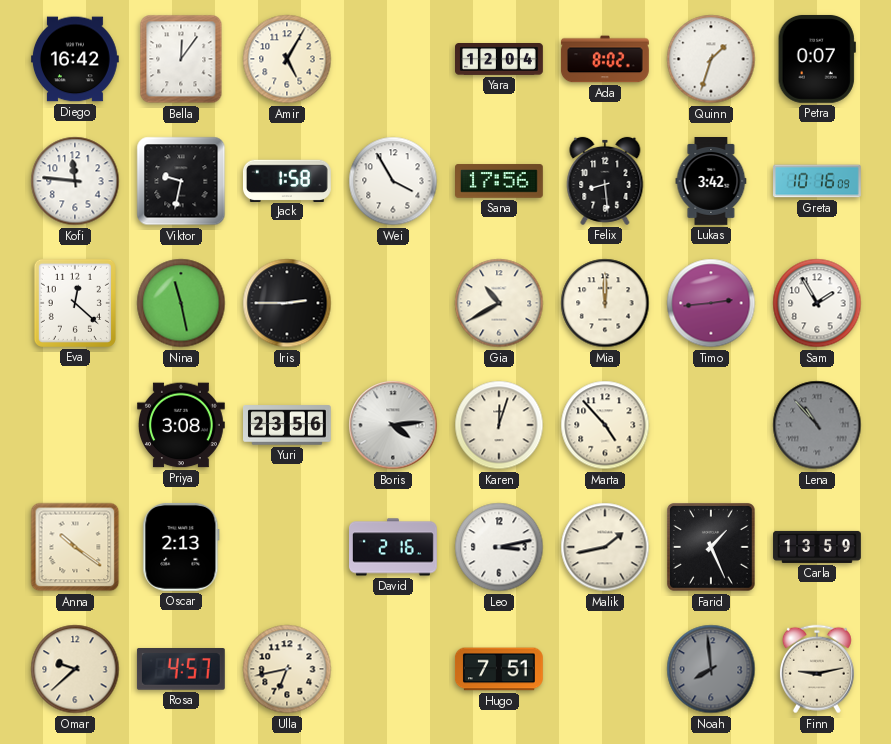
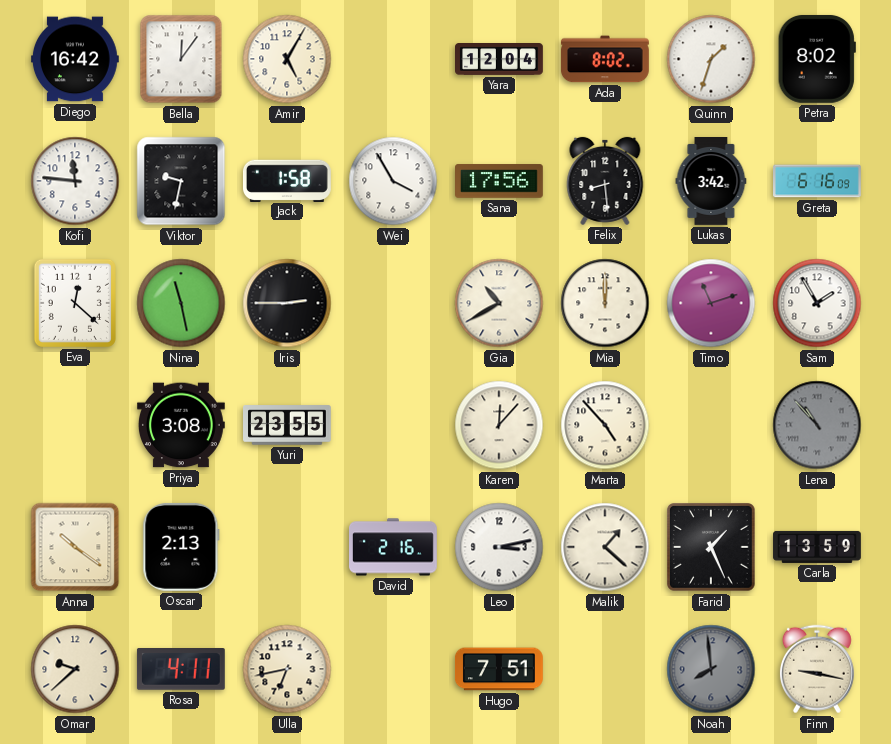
Petra: 0:07 -> 8:02 (817, 59)
Greta: 10:16 -> 6:16 (818, 181)
Timo: 2:44 -> 11:12 (711, 303)
Yuri: 23:56 -> 23:55 (288, 425)
Boris: 4:14 -> none (393, 425)
Karen: 12:03 -> 12:07 (499, 425)
Malik: 1:43 -> 1:22 (605, 547)
Rosa: 4:57 -> 4:11 (181, 670)
Finn: 9:13 -> 9:17 (817, 669)
